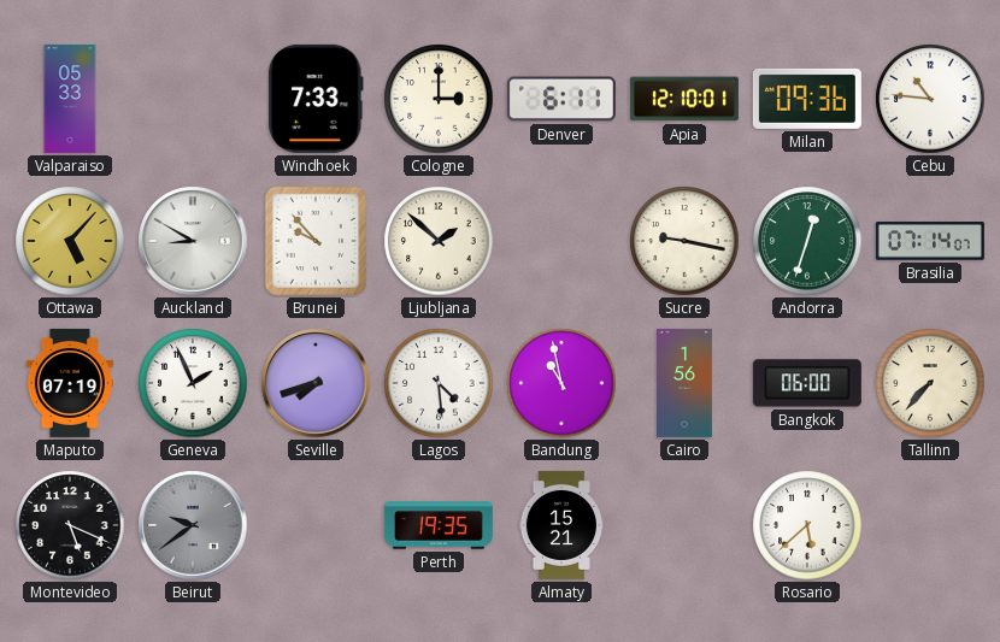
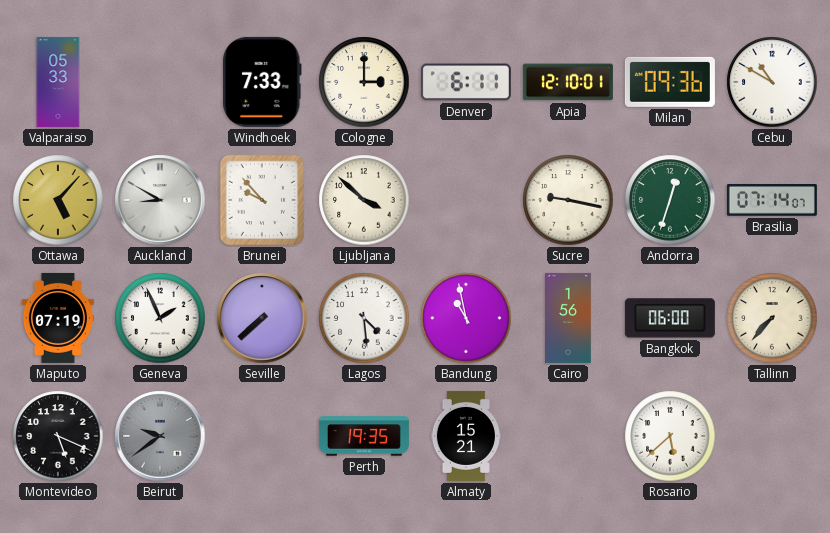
Cebu: 10:46 -> 10:50 (772, 82)
Ljubljana: 1:52 -> 3:52 (364, 200)
Seville: 7:42 -> 7:38 (262, 318)
